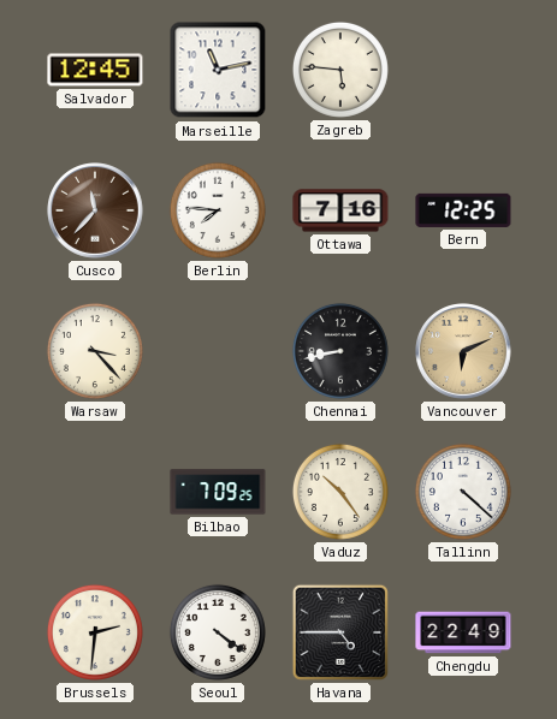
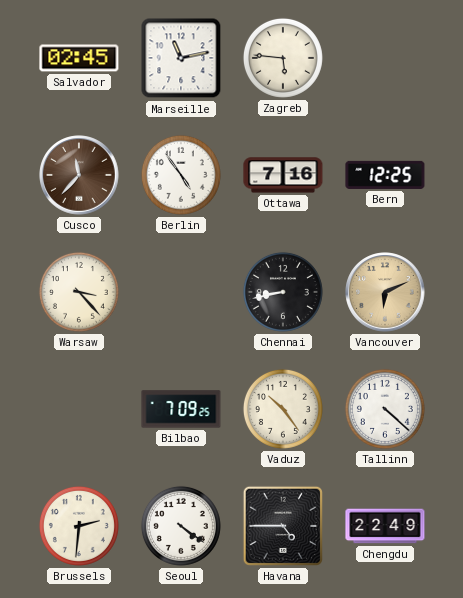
Salvador: 12:45 -> 02:45 (79, 58)
Berlin: 7:46 -> 4:54 (181, 175)
